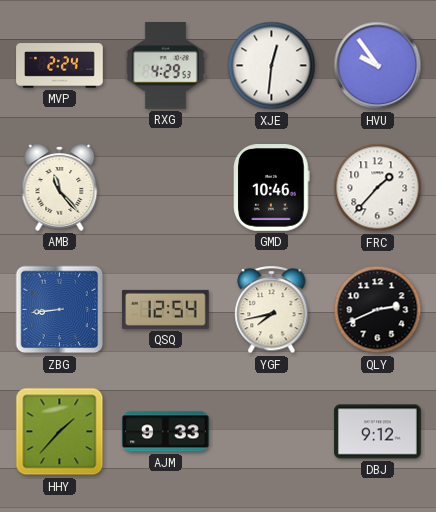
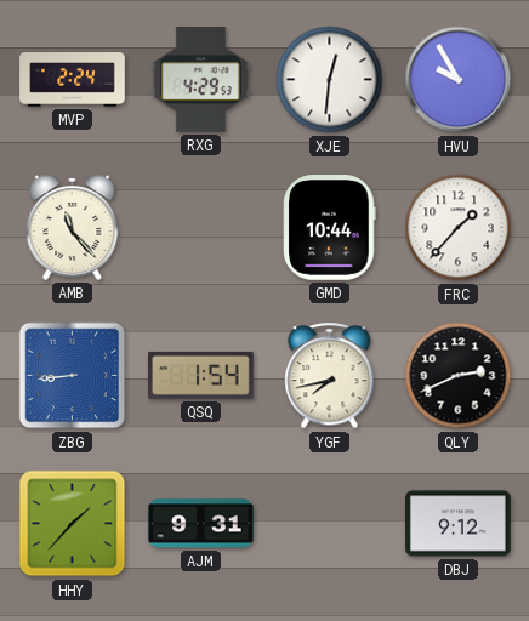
HVU: 9:54 -> 9:55 (459, 80)
GMD: 10:46 -> 10:44 (330, 228)
QSQ: 12:54 -> 1:54 (201, 375)
AJM: 9:33 -> 9:31 (201, 524)
